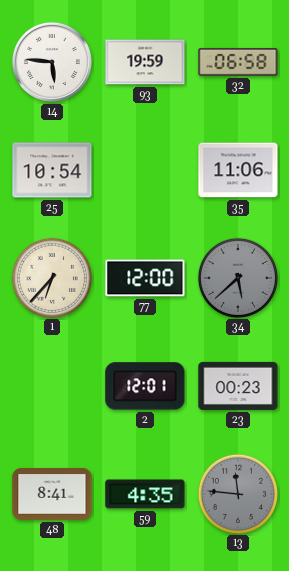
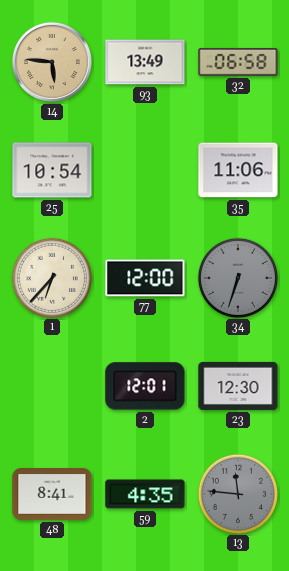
14 dial: white -> champagne (52, 62)
93: 19:59 -> 13:49 (145, 62)
34: 5:38 -> 6:33 (237, 277)
23: 00:23 -> 12:30 (238, 386)
